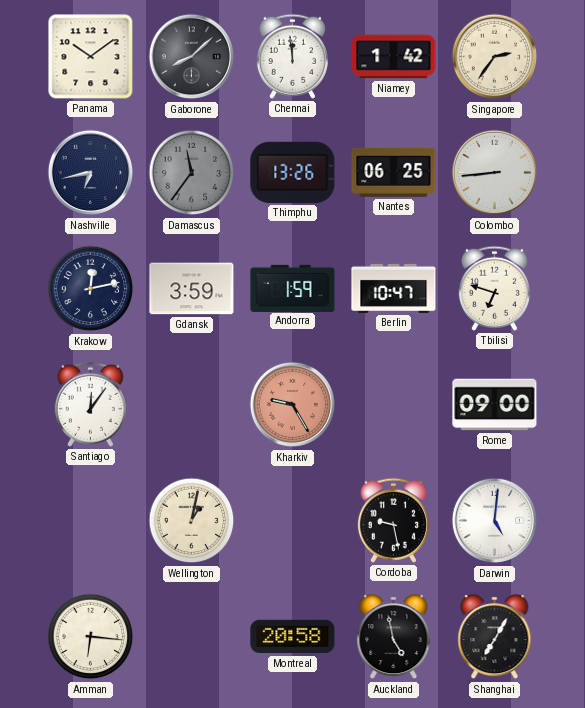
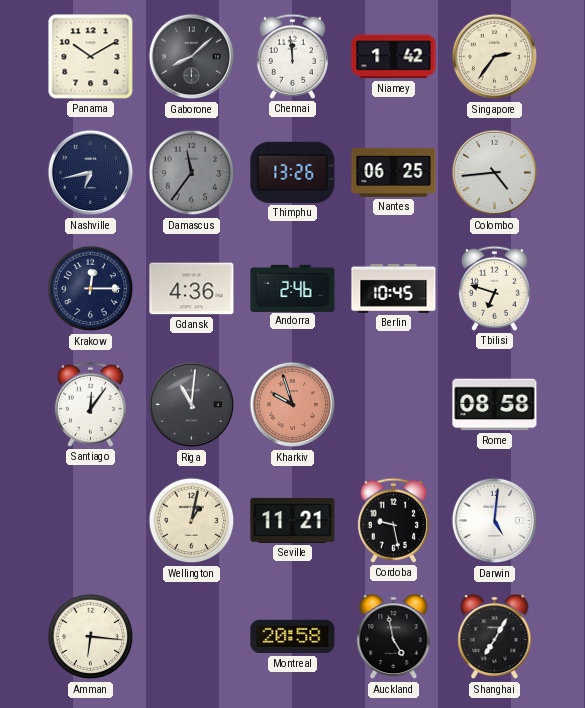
Panama: 10:09 -> 10:10 (91, 57)
Colombo: 8:44 -> 4:44 (495, 173)
Krakow: 12:13 -> 12:15 (91, 289)
Gdansk: 3:59 -> 4:36 (192, 289)
Andorra: 1:59 -> 2:46 (293, 288)
Berlin: 10:47 -> 10:45 (394, 288)
Riga: none -> 11:01 (192, 405)
Kharkiv: 9:25 -> 9:57 (293, 405)
Rome: 09:00 -> 08:58 (495, 405)
Seville: none -> 11:21 (293, 520)
